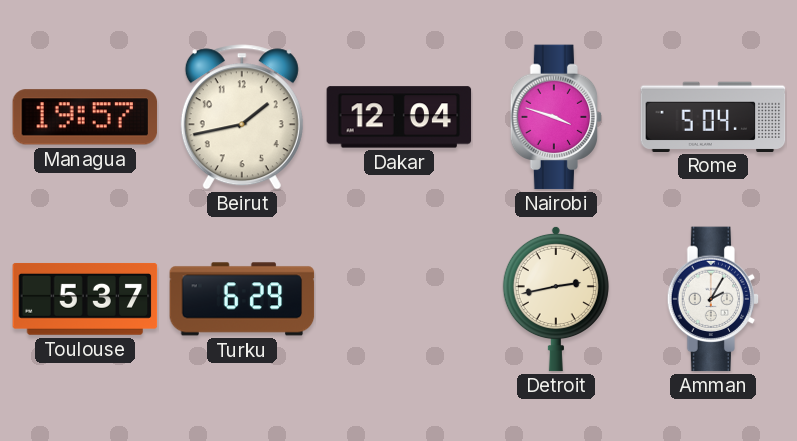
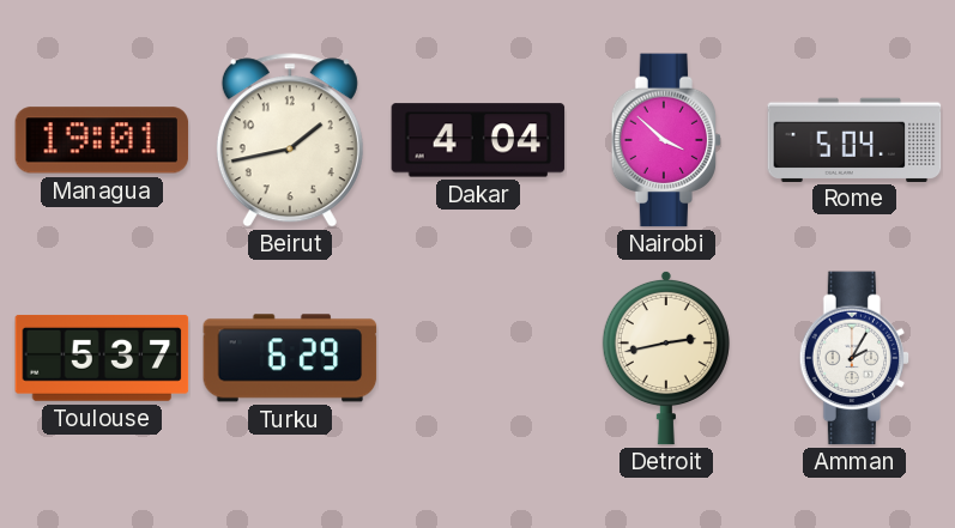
Managua: 19:57 -> 19:01 (102, 140)
Dakar: 12:04 -> 4:04 (478, 140)
Nairobi: 3:48 -> 3:52 (666, 140)
